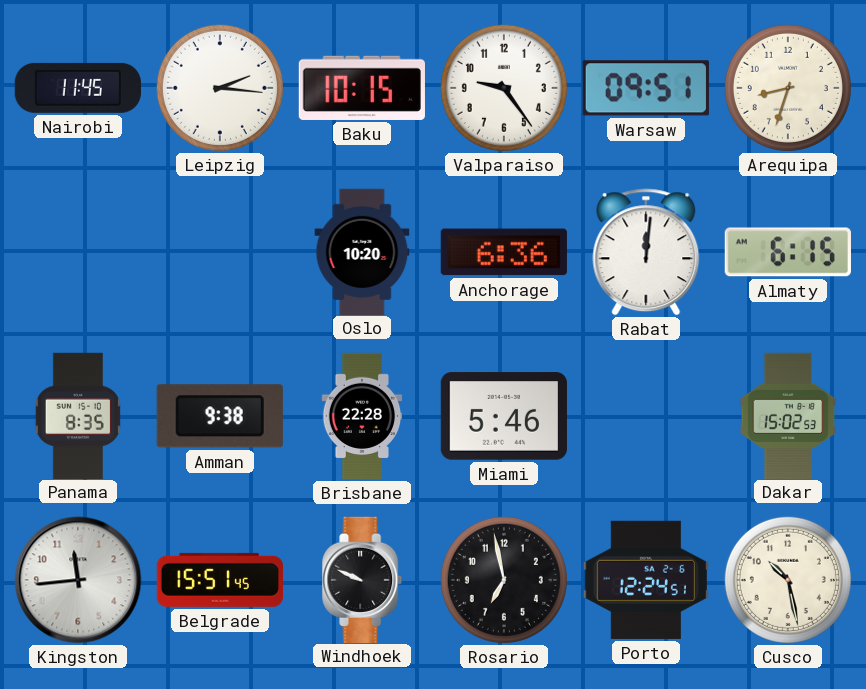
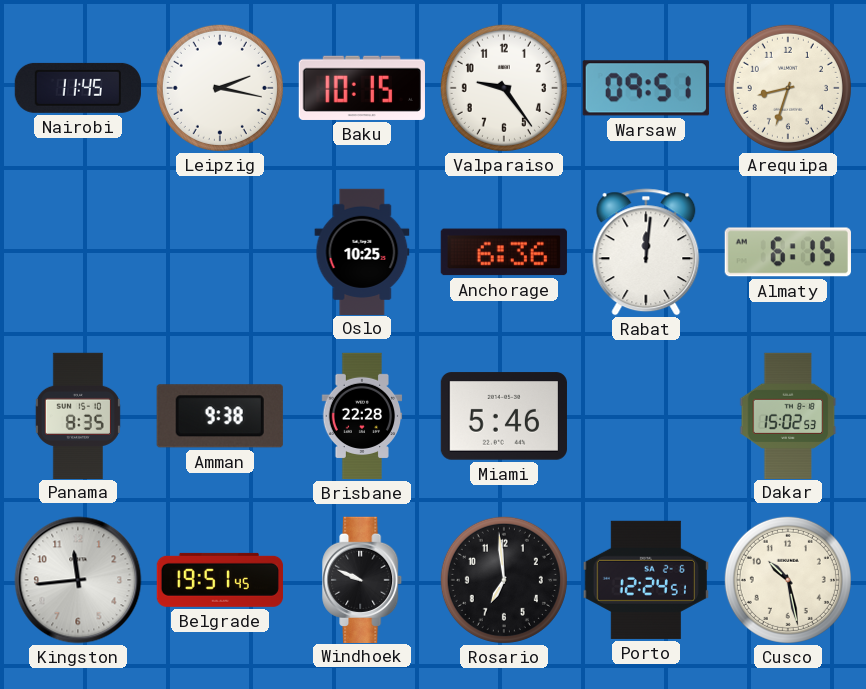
Leipzig: 2:16 -> 2:17 (220, 88)
Oslo: 10:20 -> 10:25 (362, 251)
Belgrade: 15:51 -> 19:51 (220, 580)
Rosario: 6:58 -> 6:59 (504, 580)
